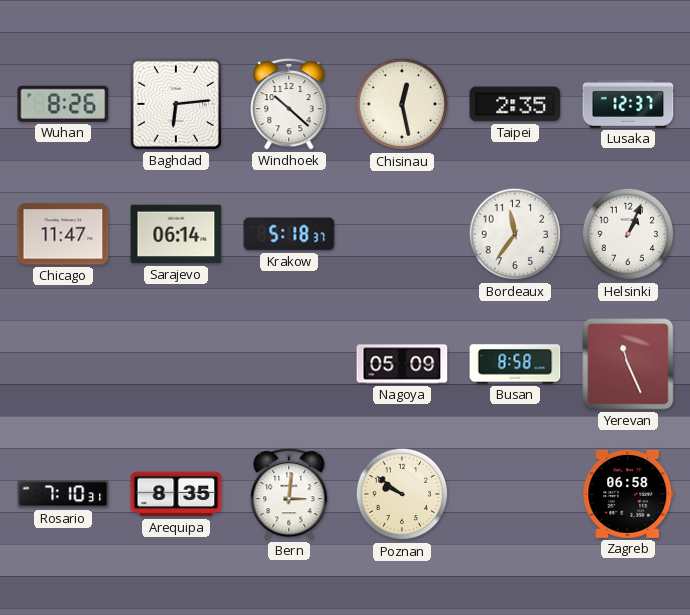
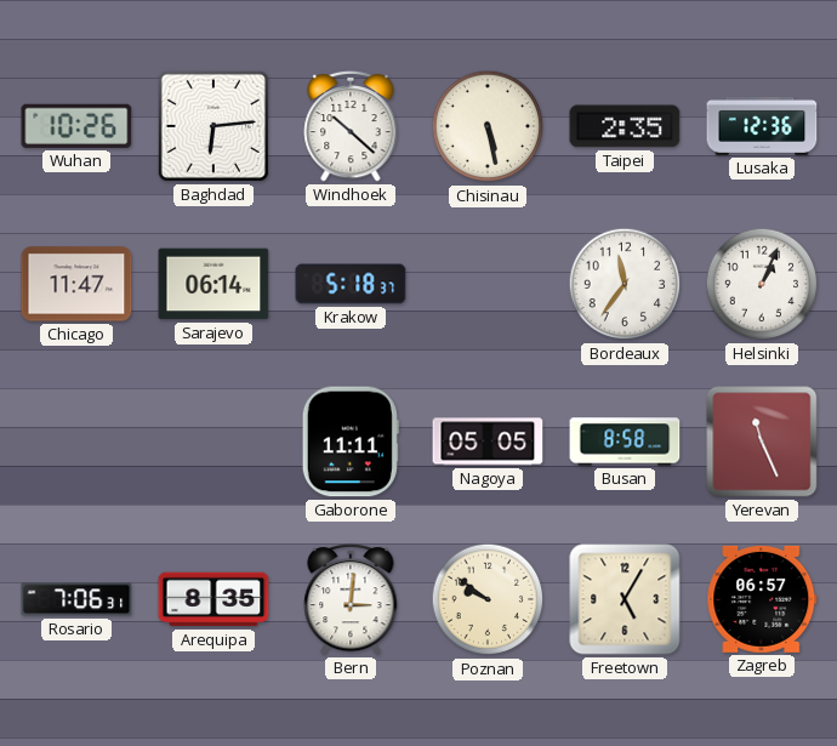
Wuhan: 8:26 -> 10:26 (76, 126)
Chisinau: 12:28 -> 5:28 (488, 126)
Lusaka: 12:37 -> 12:36 (762, 126)
Gaborone: none -> 11:11 (351, 442)
Nagoya: 05:09 -> 05:05 (488, 442)
Rosario: 7:10 -> 7:06 (76, 599)
Freetown: none -> 5:05 (625, 599)
Zagreb: 06:58 -> 06:57 (762, 599)
